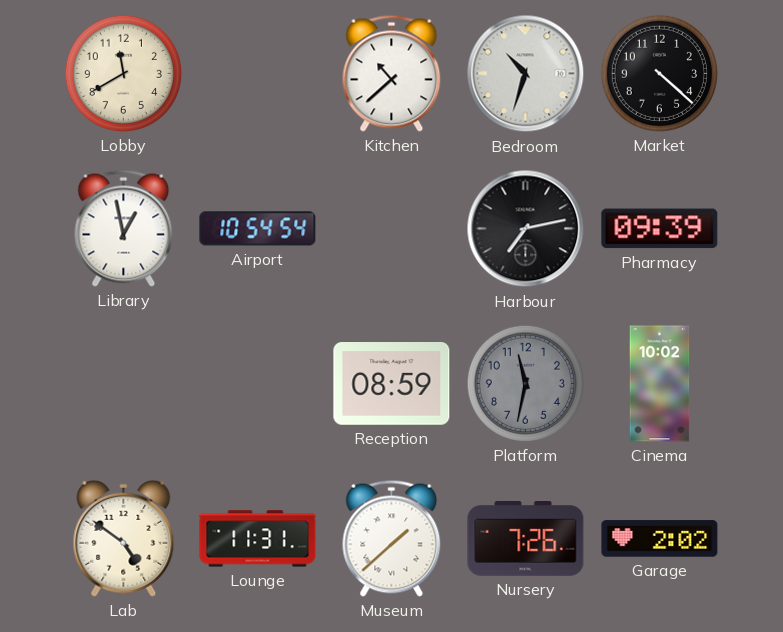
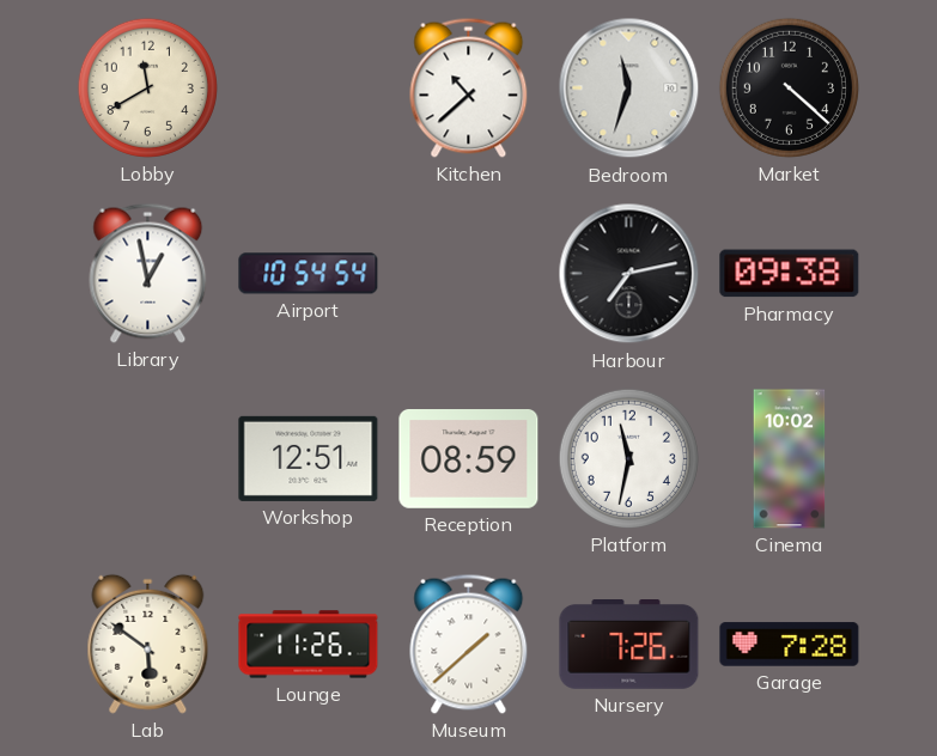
Bedroom: 10:33 -> 11:33 (629, 89)
Pharmacy: 09:39 -> 09:38 (790, 274)
Workshop: none -> 12:51 (309, 458)
Platform dial: grey -> white (628, 458)
Lab: 4:51 -> 5:51 (148, 644)
Lounge: 11:31 -> 11:26 (309, 645)
Garage: 2:02 -> 7:28 (790, 645)
